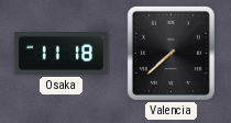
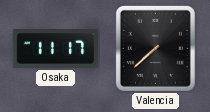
Osaka: 11:18 -> 11:17 (56, 49)
